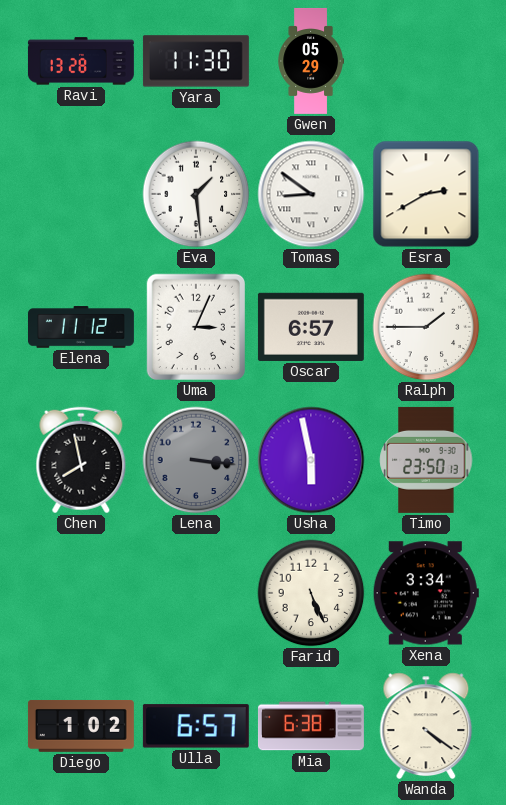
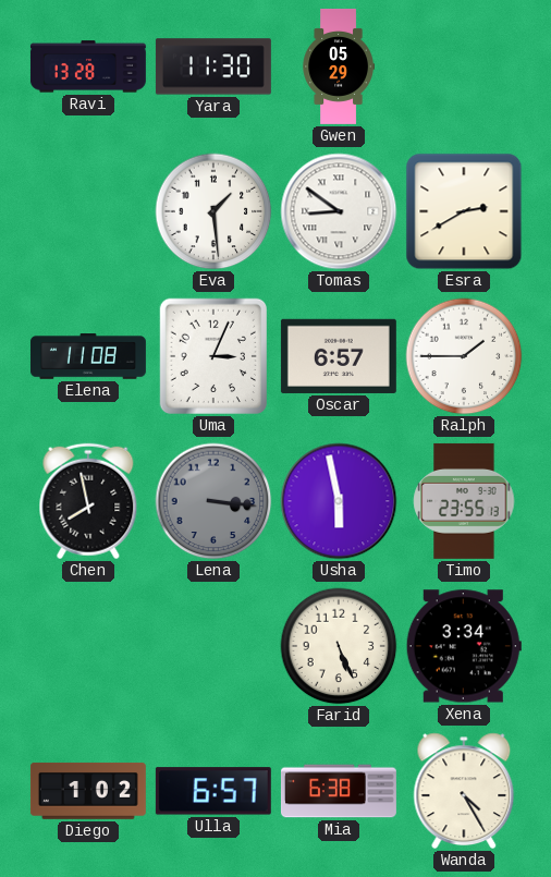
Elena: 11:12 -> 11:08 (88, 356)
Timo: 23:50 -> 23:55 (464, 501)
Wanda: 4:21 -> 4:25 (464, 791)
